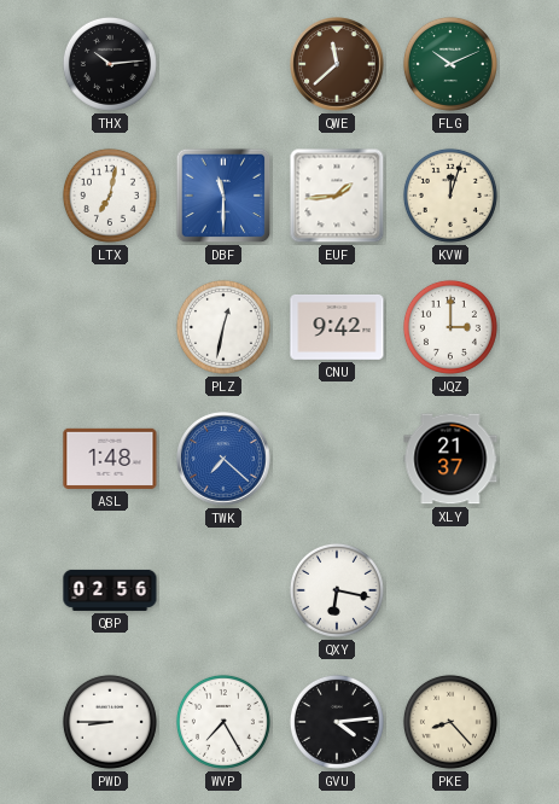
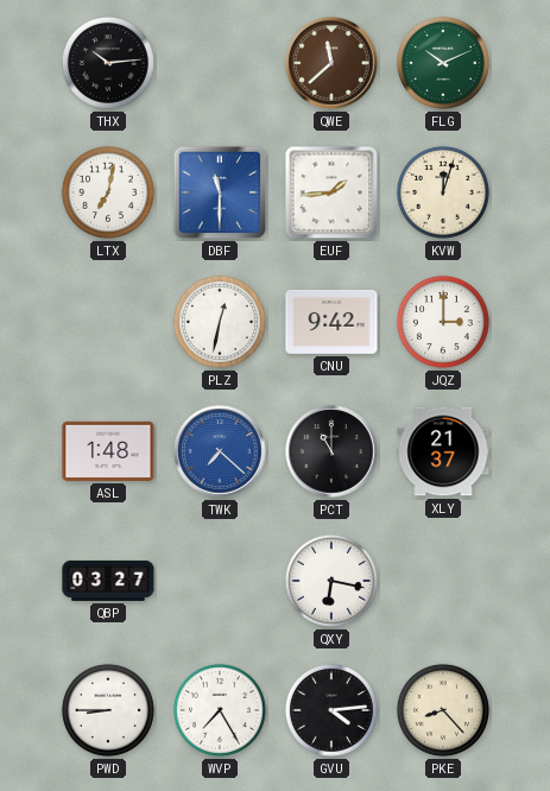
PCT: none -> 11:00 (331, 451)
QBP: 02:56 -> 03:27 (108, 581)
